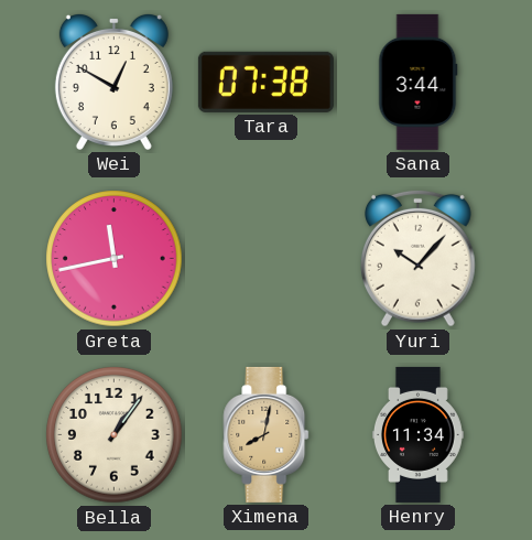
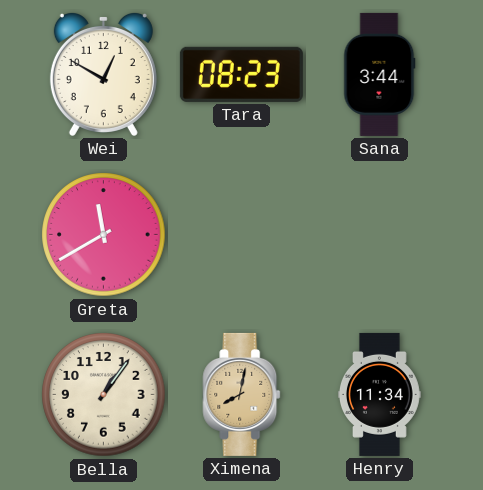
Tara: 07:38 -> 08:23 (241, 74)
Greta: 11:43 -> 11:40 (104, 235)
Yuri: 10:07 -> none (417, 258)
